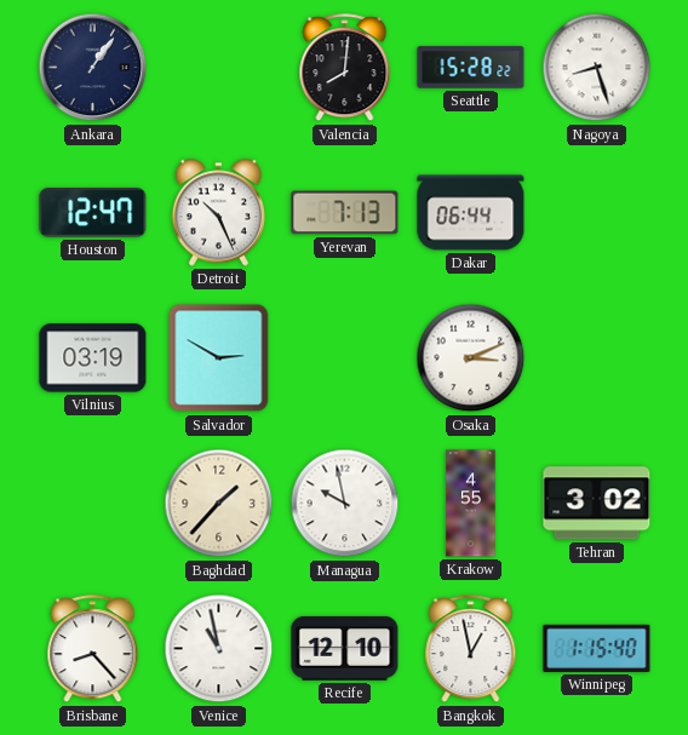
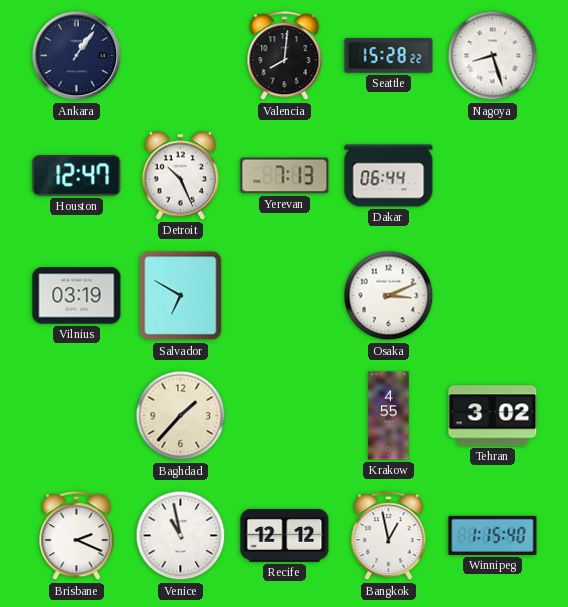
Salvador: 2:50 -> 6:50 (181, 296)
Managua: 9:58 -> none (345, 504)
Brisbane: 8:23 -> 2:19 (77, 536)
Recife: 12:10 -> 12:12 (285, 535)
